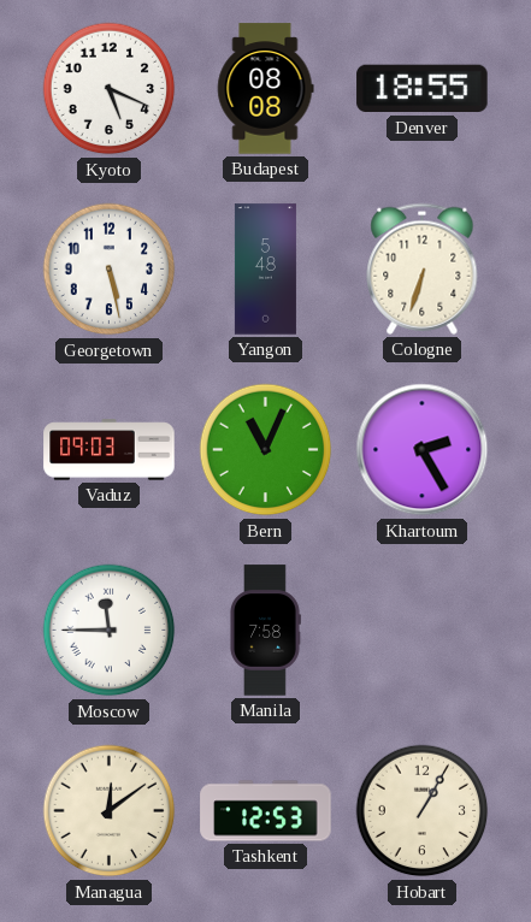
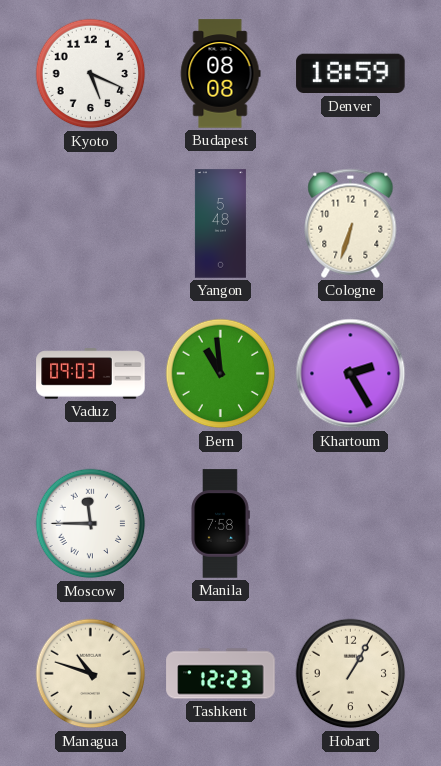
Denver: 18:55 -> 18:59 (351, 74)
Georgetown: 5:28 -> none (110, 270)
Bern: 11:04 -> 10:59 (221, 374)
Managua: 12:09 -> 10:48 (91, 674)
Tashkent: 12:53 -> 12:23 (221, 674)
